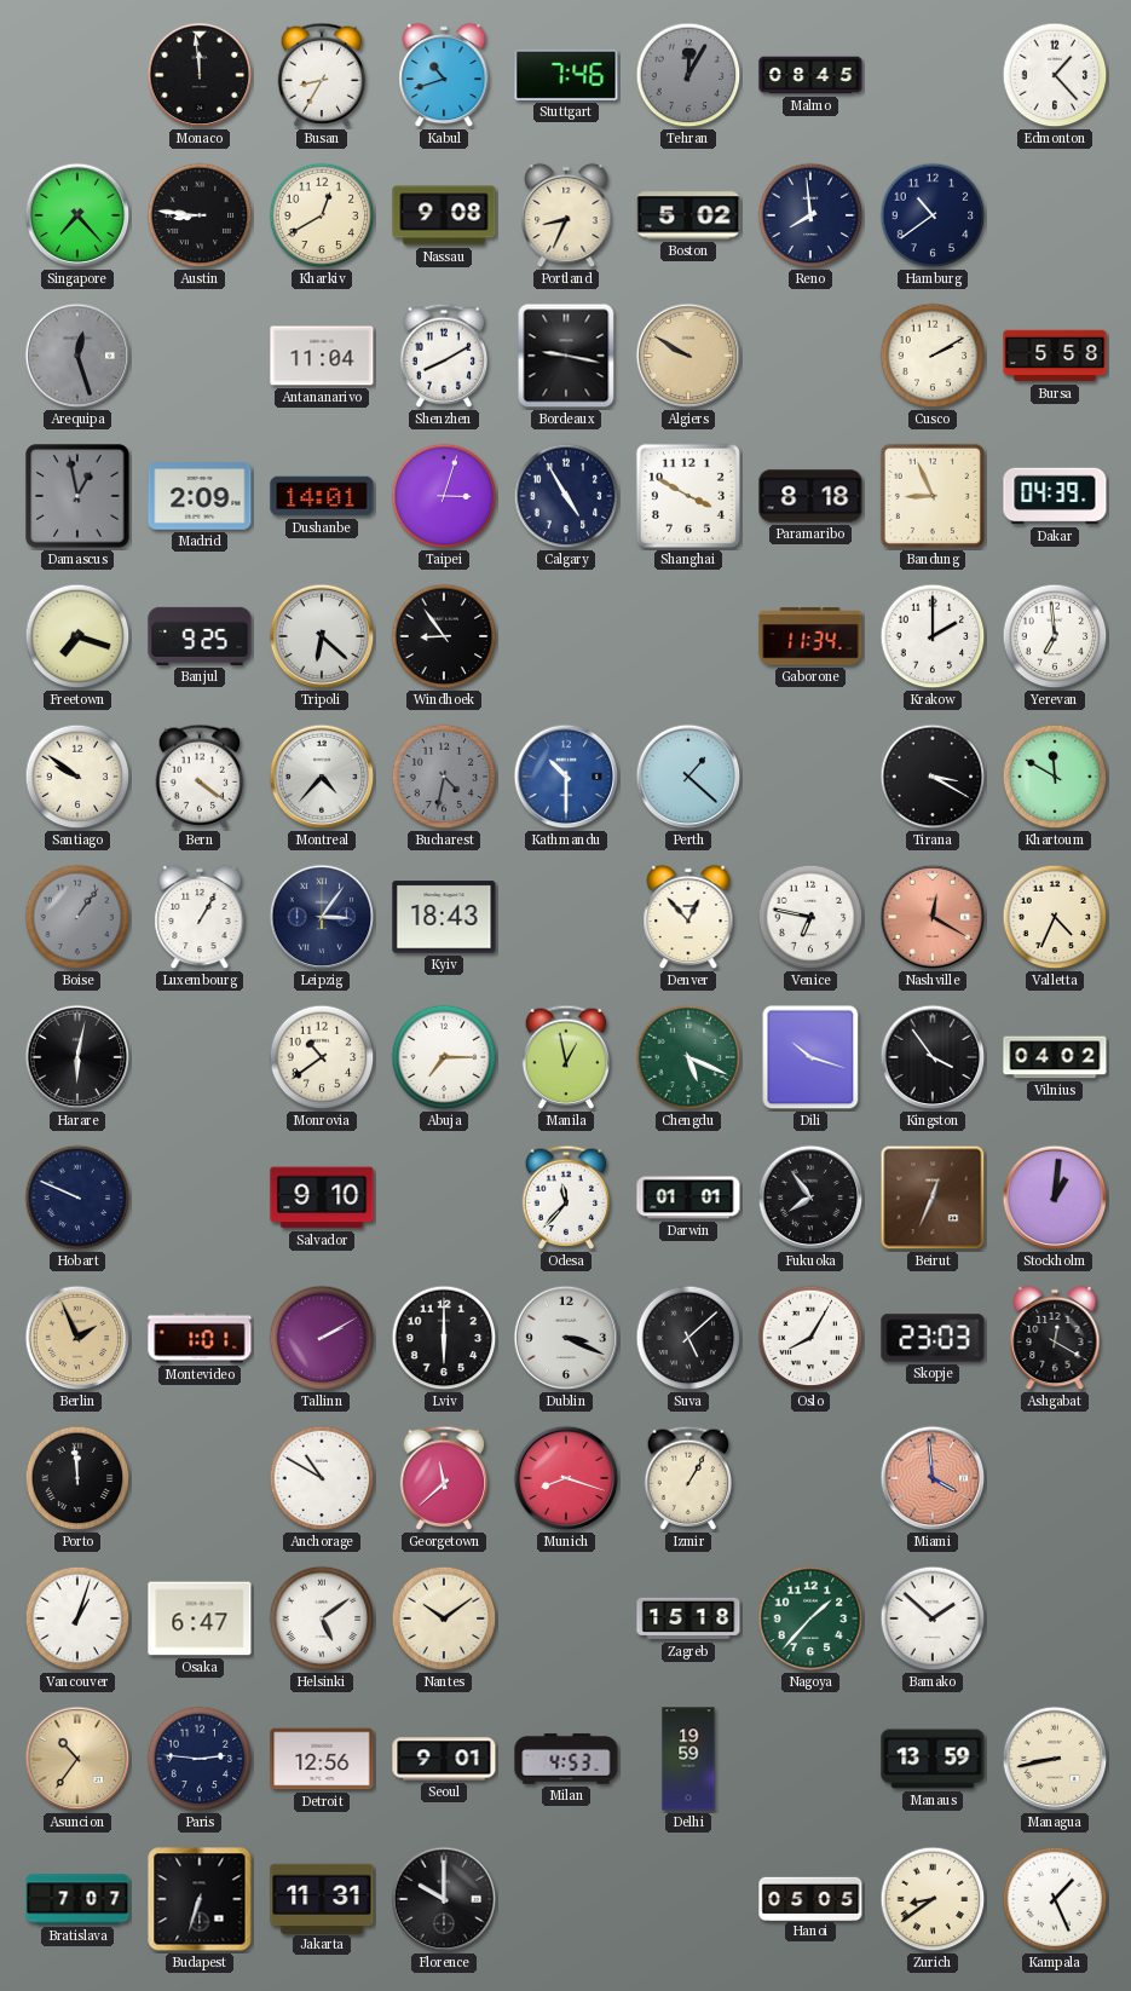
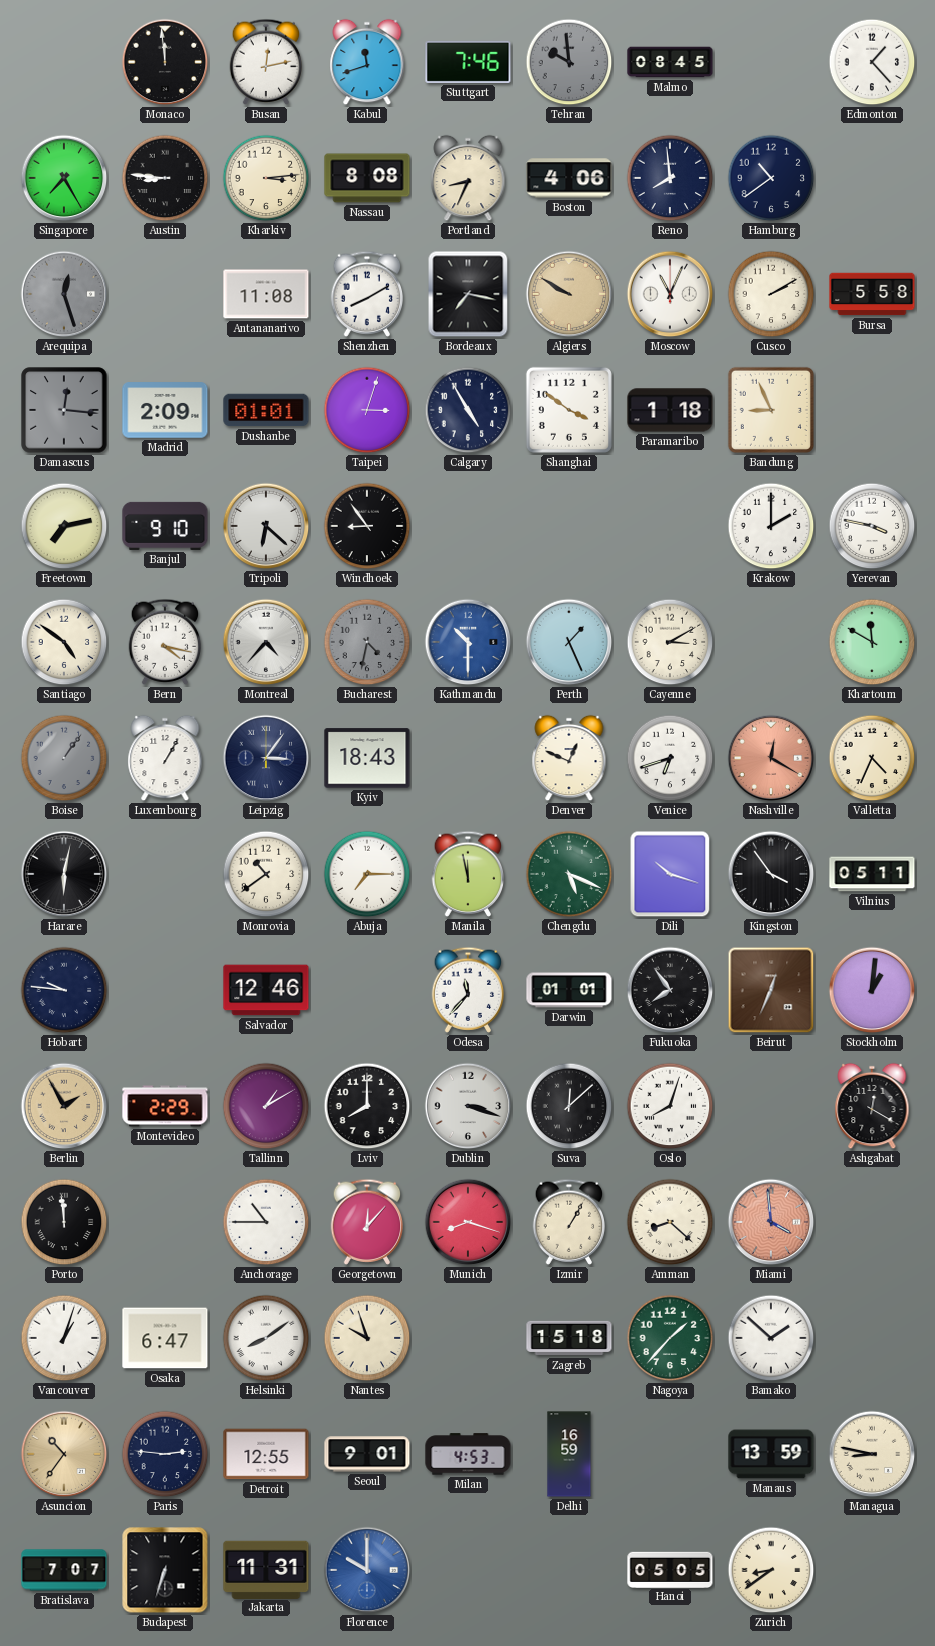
Busan: 8:35 -> 12:13 (266, 62)
Kabul: 10:42 -> 11:42 (367, 62)
Tehran: 12:05 -> 9:59 (569, 62)
Singapore: 7:23 -> 7:25 (64, 178)
Kharkiv: 12:40 -> 3:14 (266, 178)
Nassau: 9:08 -> 8:08 (367, 178)
Boston: 5:02 -> 4:06 (569, 178)
Antananarivo: 11:04 -> 11:08 (266, 294)
Bordeaux: 9:17 -> 7:17 (468, 294)
Moscow: none -> 11:04 (670, 294)
Damascus: 12:58 -> 12:16 (64, 410)
Dushanbe: 14:01 -> 01:01 (266, 410)
Shanghai: 3:50 -> 3:51 (569, 410)
Paramaribo: 8:18 -> 1:18 (670, 410)
Dakar: 04:39 -> none (1055, 496)
Freetown: 7:18 -> 7:13 (64, 526)
Banjul: 9:25 -> 9:10 (165, 526)
Gaborone: 11:34 -> none (810, 636)
Yerevan: 6:59 -> 3:47 (872, 526)
Santiago: 9:51 -> 4:51 (64, 642)
Bern: 4:21 -> 4:17 (165, 642)
Perth: 1:22 -> 1:26 (569, 642)
Cayenne: none -> 3:10 (670, 642)
Tirana: 3:20 -> none (933, 777)
Denver: 12:53 -> 12:49 (569, 758)
Venice: 6:47 -> 6:42 (670, 758)
Manila: 12:58 -> 11:58 (468, 874)
Vilnius: 04:02 -> 05:11 (872, 874)
Hobart: 9:49 -> 9:46 (64, 990)
Salvador: 9:10 -> 12:46 (266, 990)
Berlin: 1:56 -> 1:55 (64, 1106)
Montevideo: 1:01 -> 2:29 (165, 1106)
Tallinn: 2:10 -> 1:10 (266, 1106)
Lviv: 6:00 -> 8:00 (367, 1106)
Dublin: 3:19 -> 3:18 (468, 1106)
Suva: 5:08 -> 12:08 (569, 1106)
Oslo: 8:05 -> 8:03 (670, 1106)
Skopje: 23:03 -> none (933, 1338)
Anchorage: 10:50 -> 10:45 (266, 1222)
Georgetown: 11:38 -> 12:07 (367, 1222)
Amman: none -> 8:22 (670, 1222)
Helsinki: 5:09 -> 8:09 (266, 1338)
Nantes: 10:09 -> 9:57 (367, 1338)
Detroit: 12:56 -> 12:55 (266, 1454)
Delhi: 19:59 -> 16:59 (569, 1454)
Managua: 8:43 -> 8:47 (872, 1454)
Florence dial: black -> blue (367, 1570)
Kampala: 1:26 -> none (1055, 1899)
